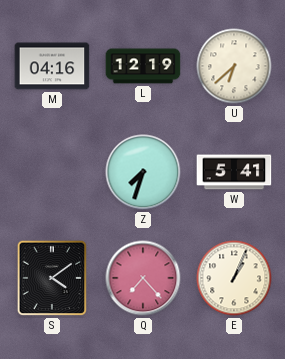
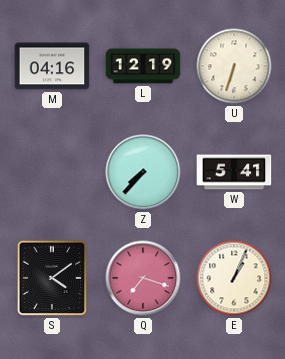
U: 6:38 -> 6:33 (234, 66)
Z: 7:33 -> 7:37 (143, 172)
Q: 7:23 -> 7:18 (143, 278)
